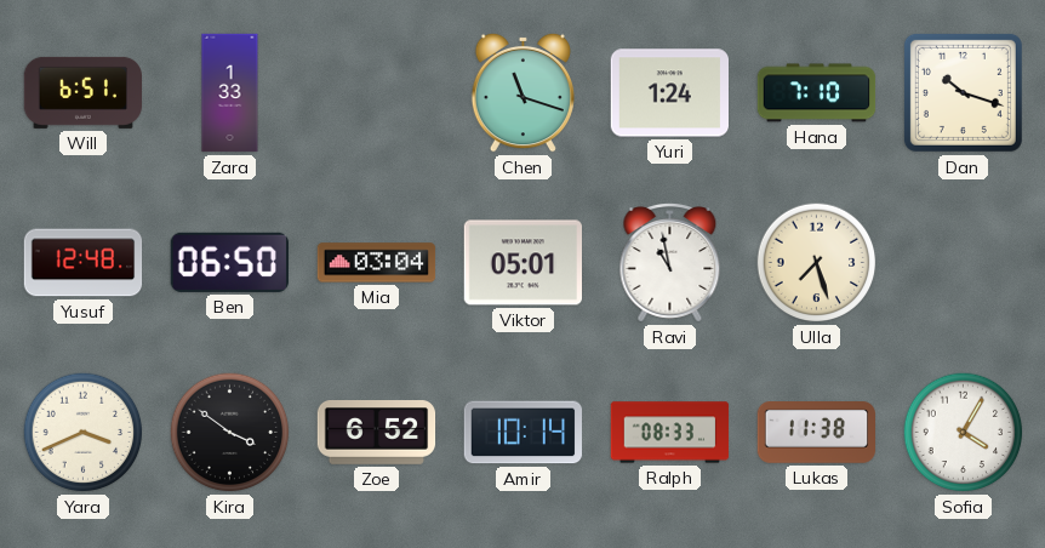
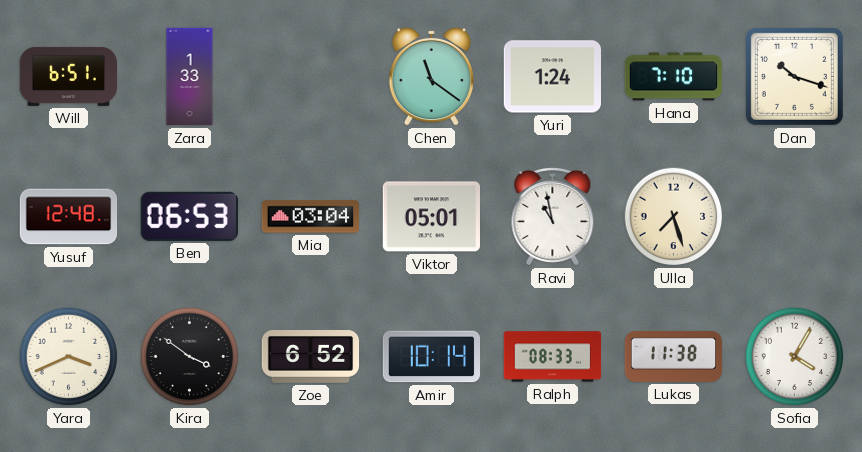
Chen: 11:18 -> 11:21 (431, 76)
Ben: 06:50 -> 06:53 (189, 216)
